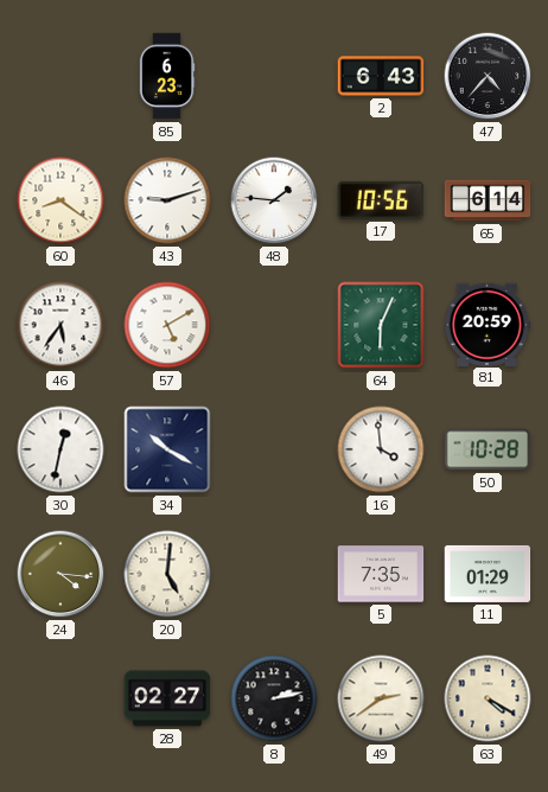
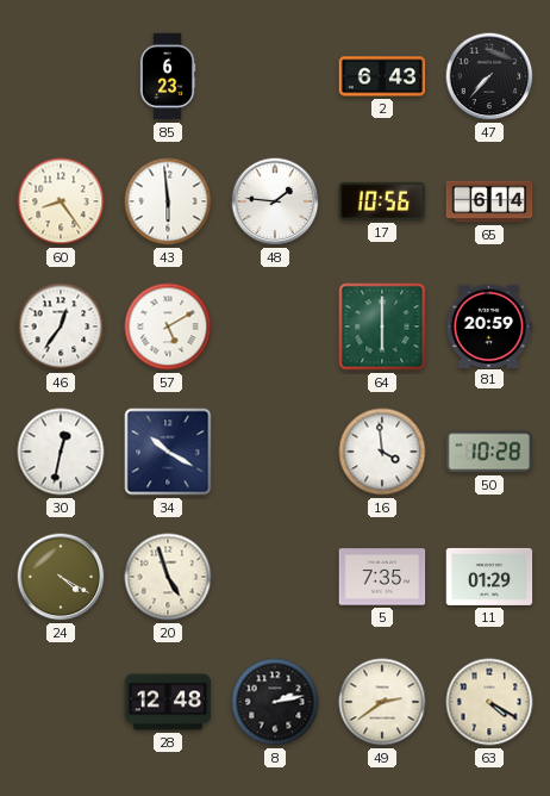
47: 4:37 -> 7:37 (489, 76)
60: 8:21 -> 8:24 (61, 201)
43: 9:12 -> 5:59 (168, 201)
46: 5:36 -> 12:36 (61, 327)
64: 6:04 -> 6:00 (382, 327)
24: 4:16 -> 4:20 (61, 577)
20: 5:01 -> 4:57 (168, 577)
28: 02:27 -> 12:48 (168, 702)
